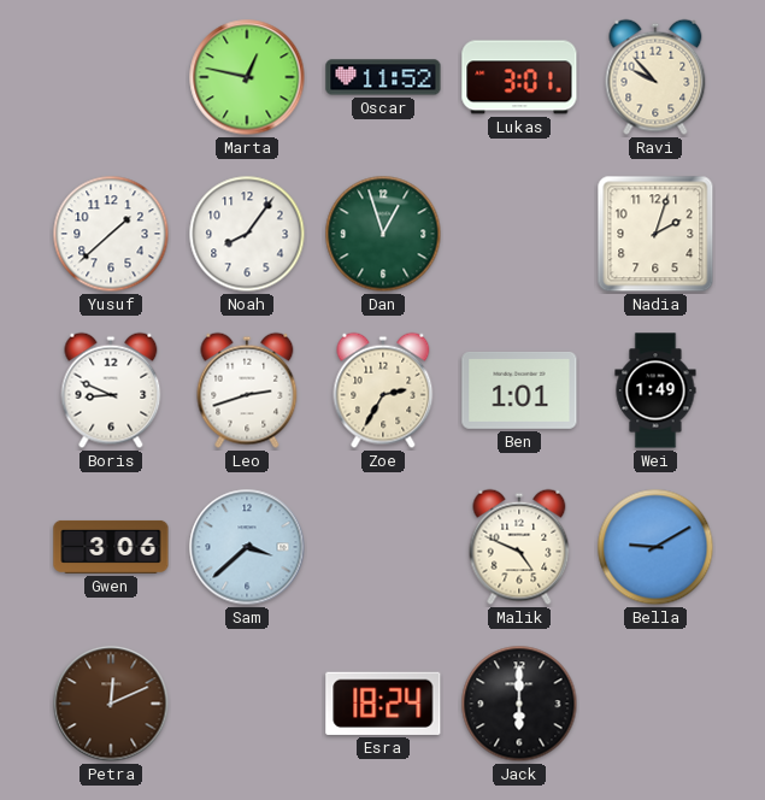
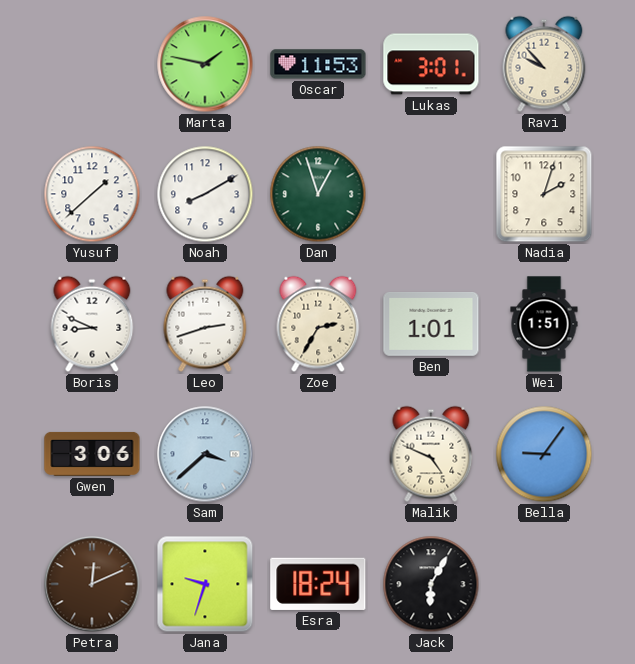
Marta: 12:47 -> 1:47 (205, 64)
Oscar: 11:52 -> 11:53 (318, 64)
Noah: 8:06 -> 8:10 (205, 194)
Wei: 1:49 -> 1:51 (544, 324)
Bella: 9:10 -> 9:06 (544, 454)
Jana: none -> 9:33 (205, 584)
Jack: 6:00 -> 6:05 (431, 584)
